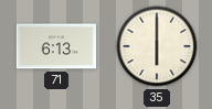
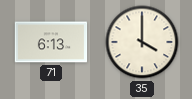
35: 6:00 -> 4:00 (142, 42)
